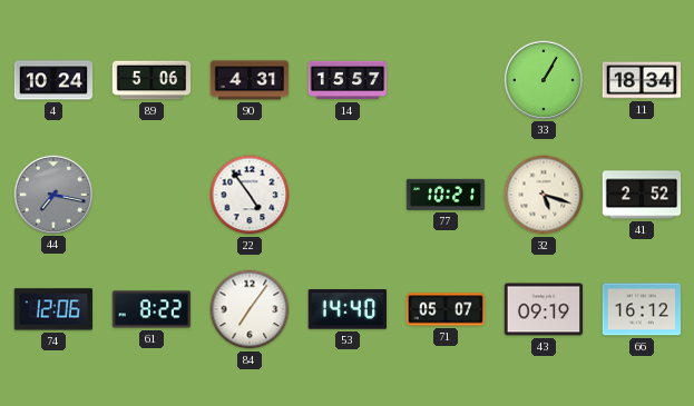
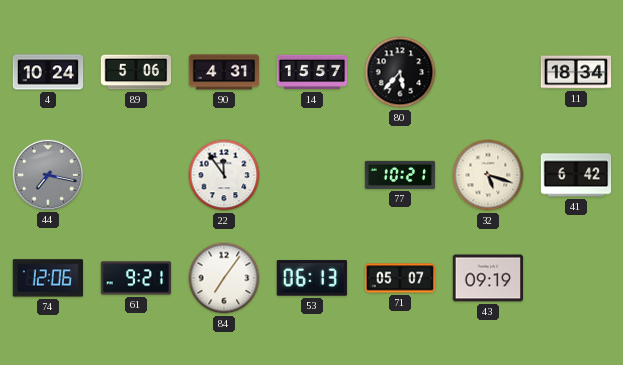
80: none -> 5:37 (400, 72)
33: 1:05 -> none (543, 79)
22: 4:54 -> 11:54 (224, 175)
41: 2:52 -> 6:42 (576, 175)
61: 8:22 -> 9:21 (136, 278)
53: 14:40 -> 06:13 (312, 278)
66: 16:12 -> none (642, 309)
